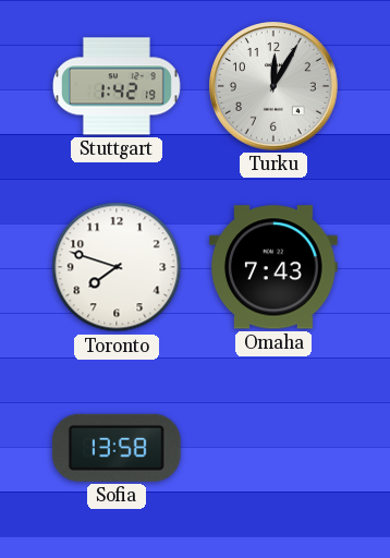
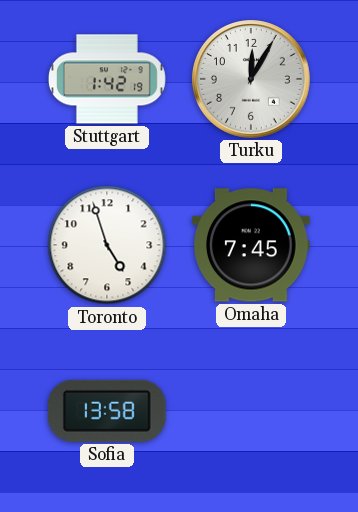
Toronto: 7:48 -> 4:57 (107, 245)
Omaha: 7:43 -> 7:45 (251, 245)
